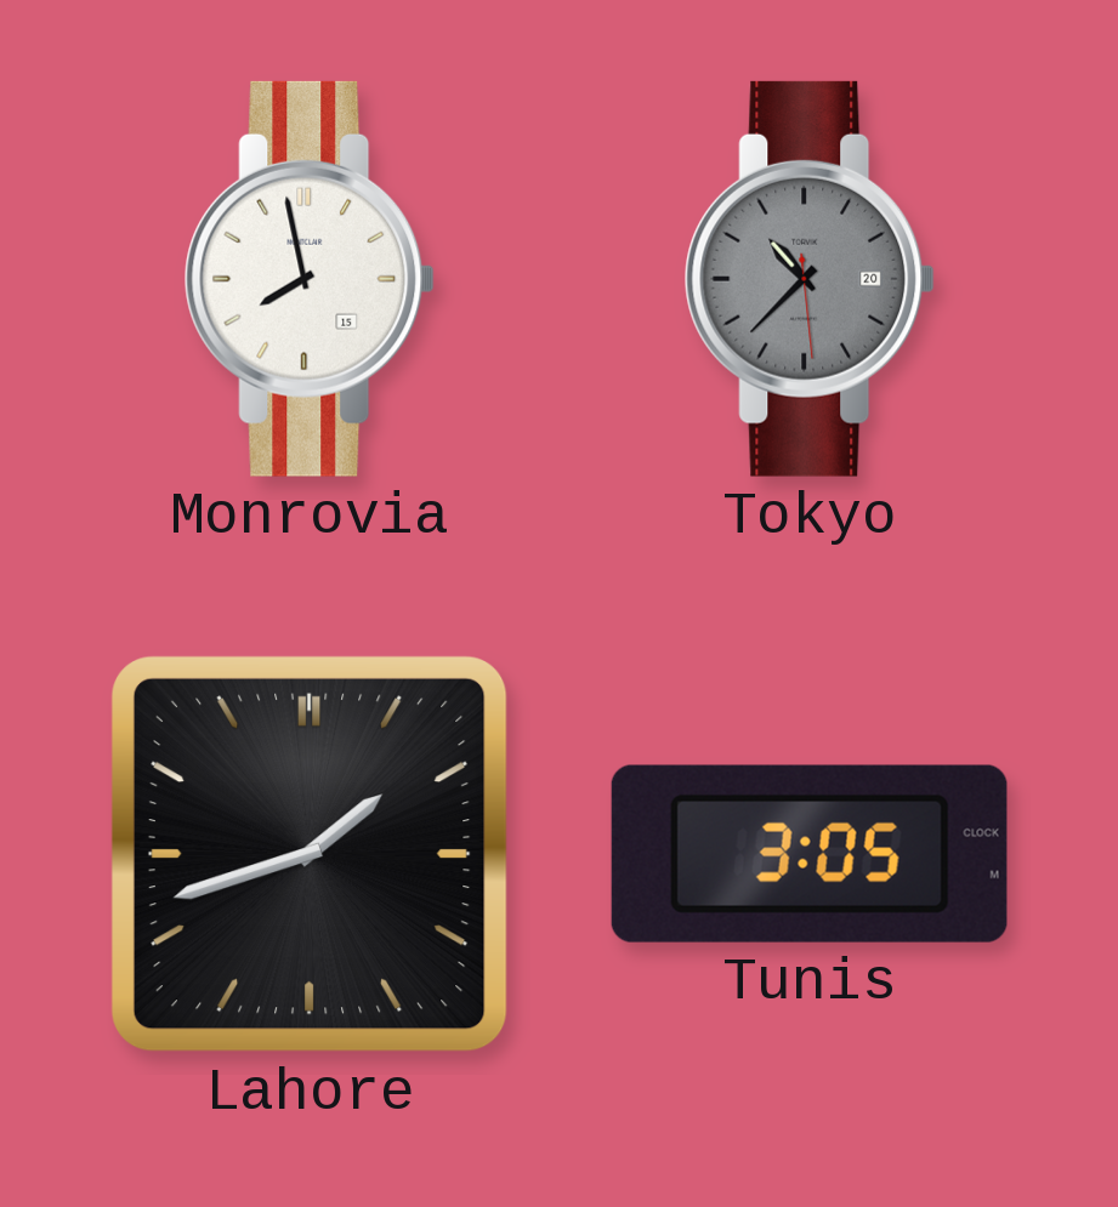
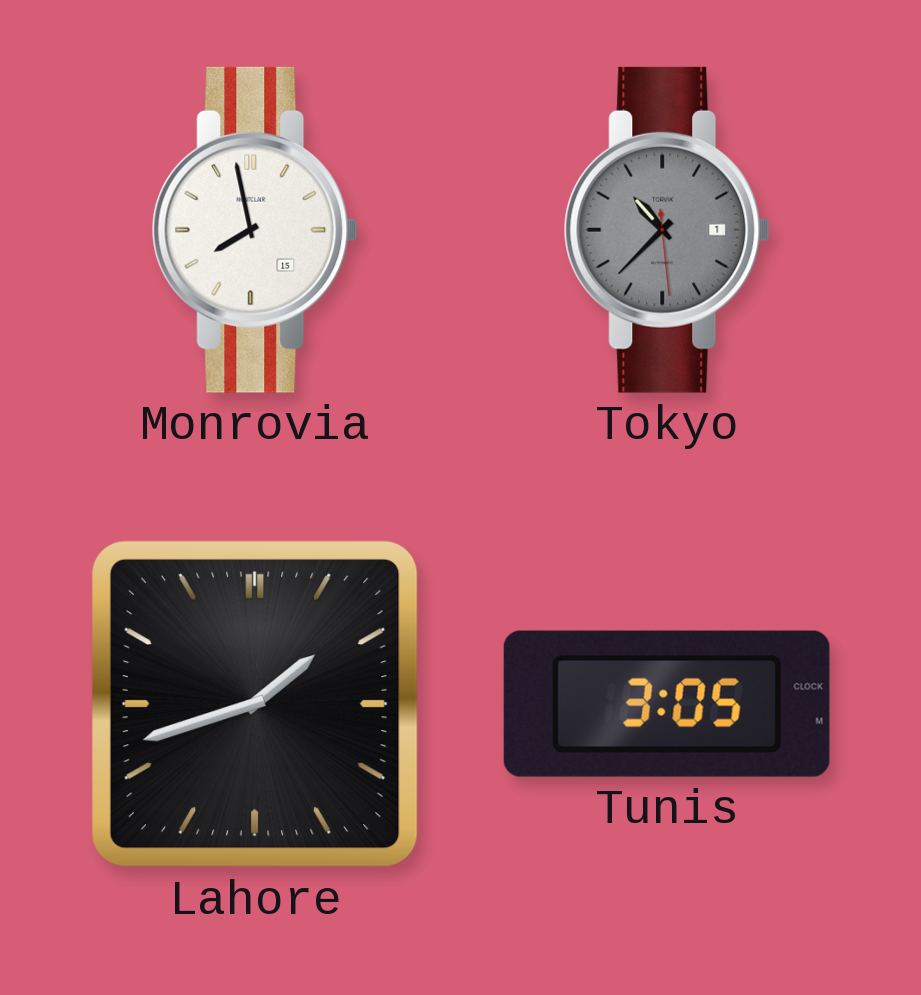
Tokyo date: 20 -> 1 (667, 230)
